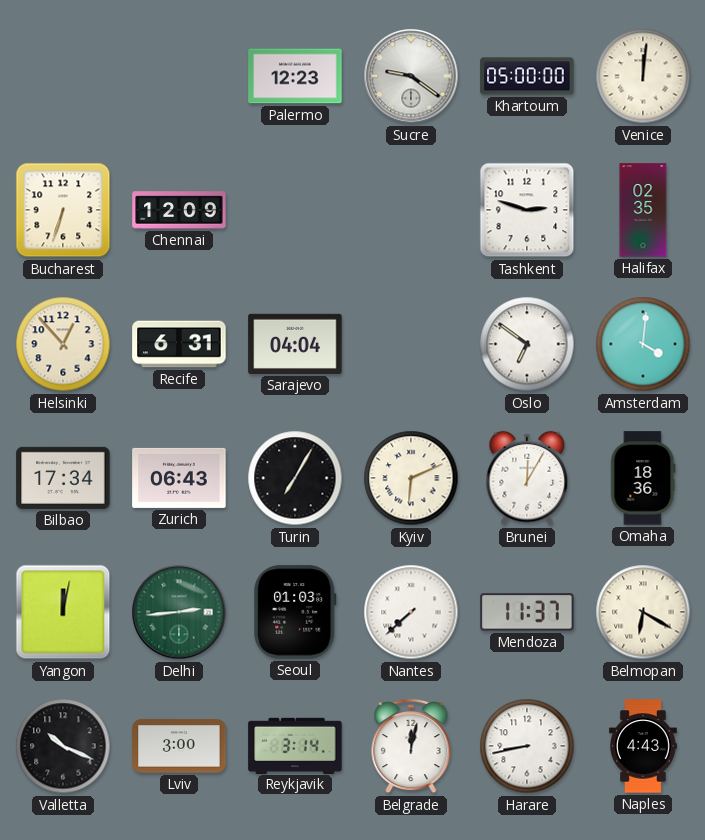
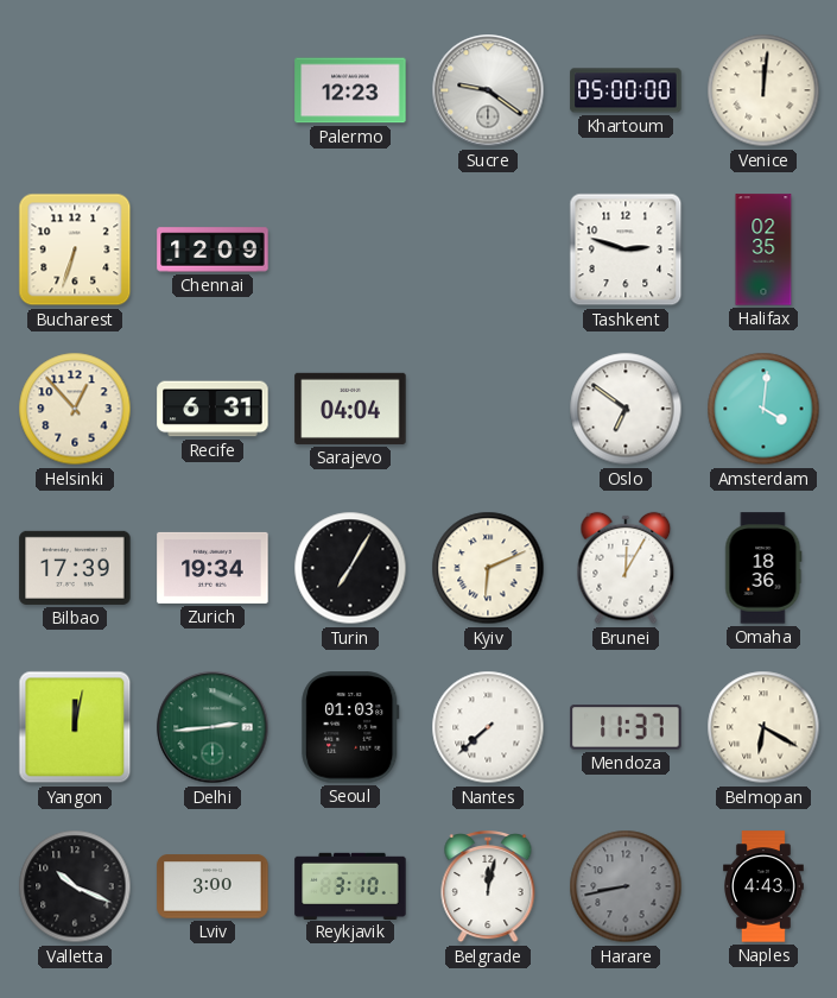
Bilbao: 17:34 -> 17:39 (75, 568)
Zurich: 06:43 -> 19:34 (213, 568)
Reykjavik: 3:14 -> 3:10 (350, 885)
Harare dial: white -> grey (626, 886)
